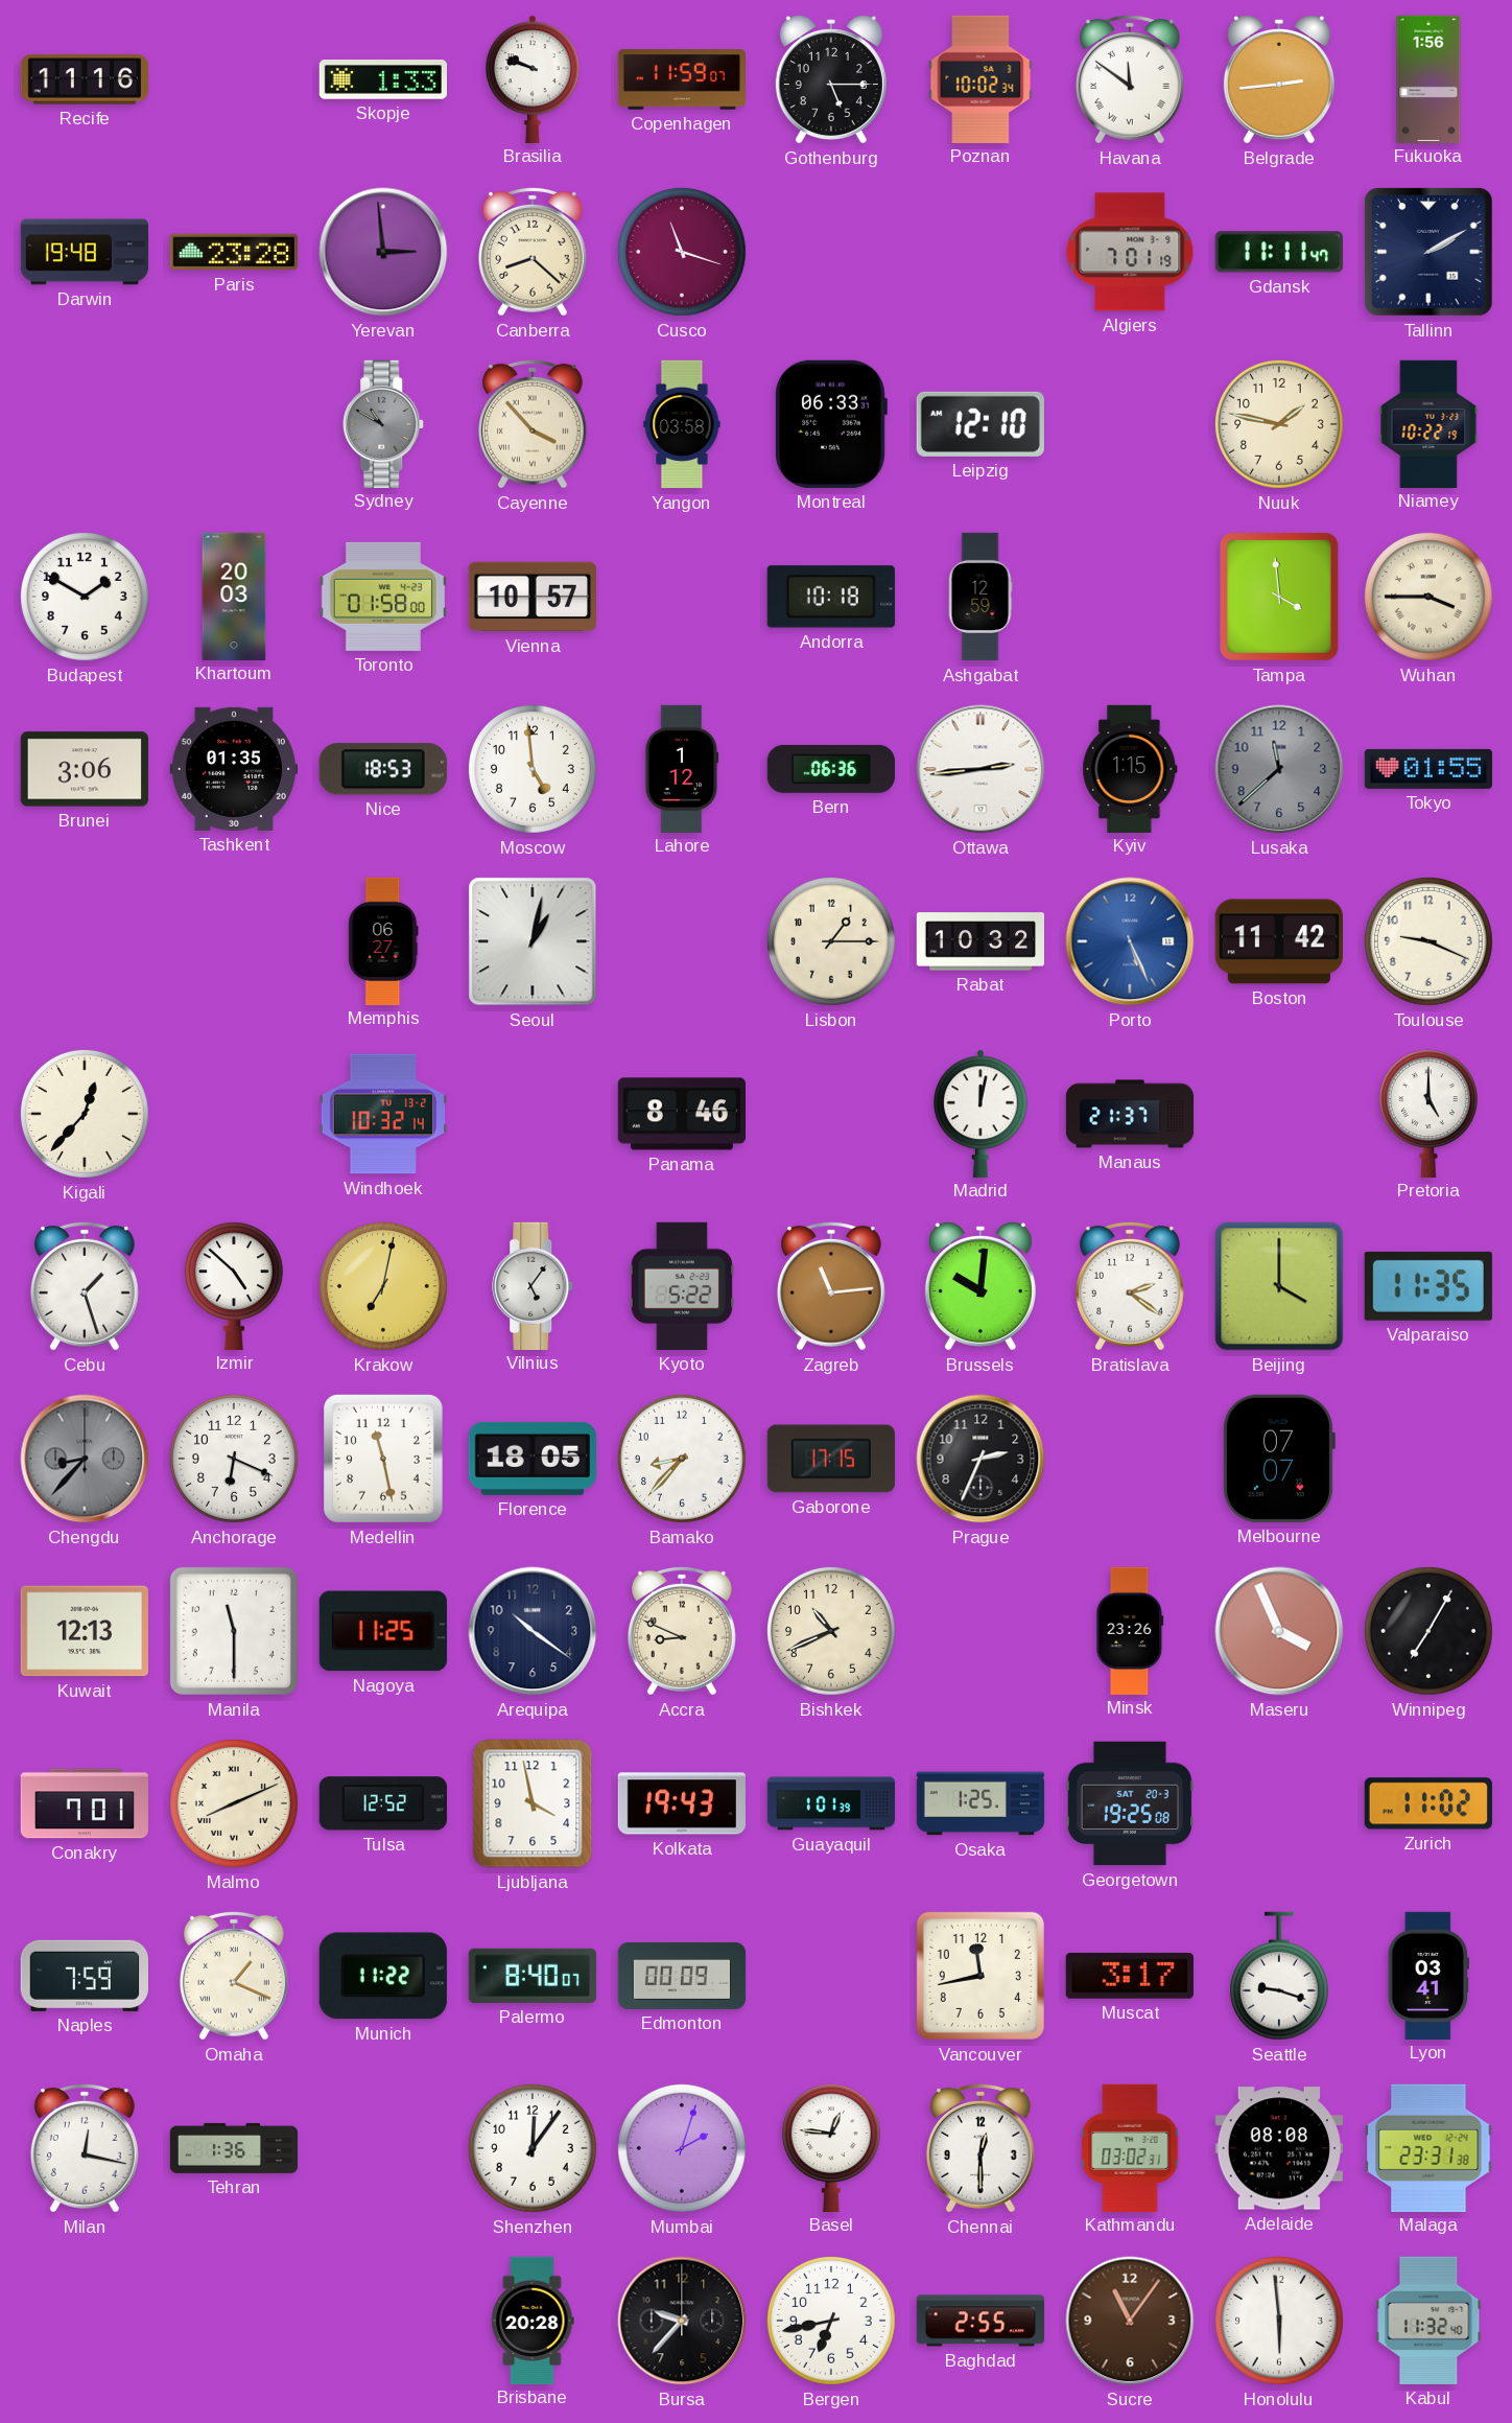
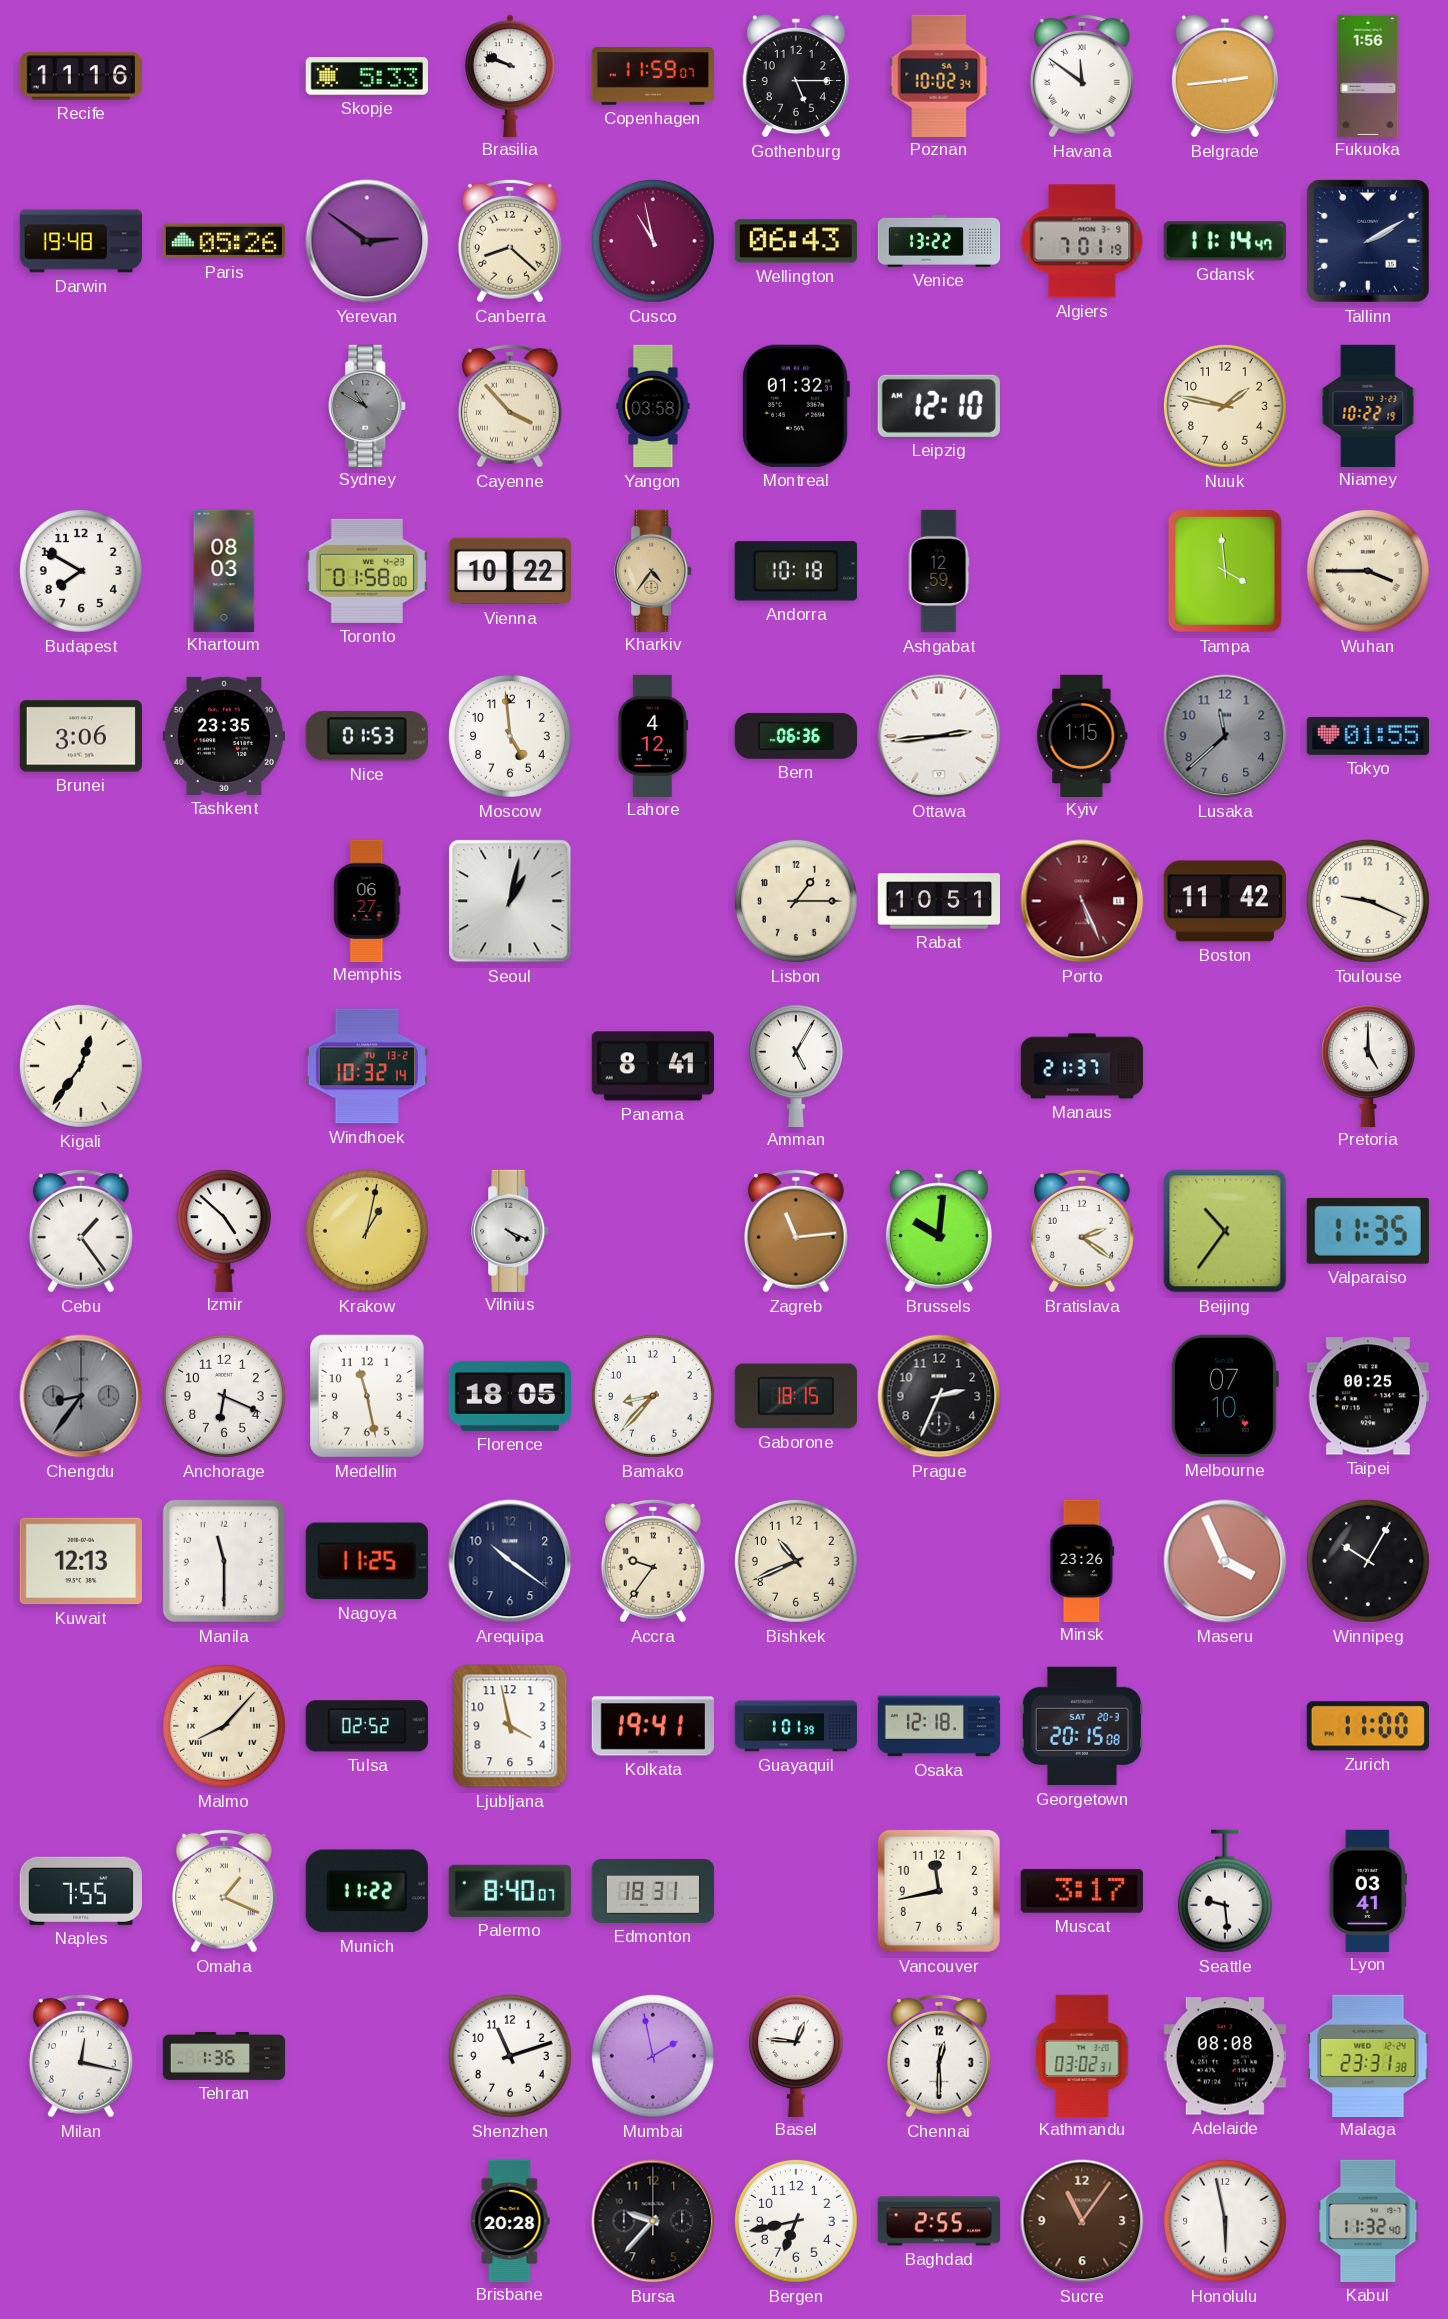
Skopje: 1:33 -> 5:33 (366, 76)
Paris: 23:28 -> 05:26 (224, 241)
Yerevan: 2:59 -> 2:51 (367, 241)
Cusco: 11:18 -> 10:58 (653, 241)
Wellington: none -> 06:43 (796, 241)
Venice: none -> 13:22 (939, 242)
Gdansk: 11:11 -> 11:14 (1225, 241)
Montreal: 06:33 -> 01:32 (796, 406)
Budapest: 1:50 -> 7:50 (81, 571)
Khartoum: 20:03 -> 08:03 (224, 570)
Vienna: 10:57 -> 10:22 (509, 571)
Kharkiv: none -> 4:36 (654, 570)
Tashkent: 01:35 -> 23:35 (224, 736)
Nice: 18:53 -> 01:53 (367, 736)
Lahore: 1:12 -> 4:12 (653, 735)
Rabat: 10:32 -> 10:51 (938, 901)
Porto dial: blue -> burgundy (1082, 901)
Kigali: 12:37 -> 12:36 (81, 1066)
Panama: 8:46 -> 8:41 (652, 1066)
Amman: none -> 5:05 (796, 1065)
Madrid: 12:02 -> none (982, 1113)
Cebu: 1:27 -> 1:24 (81, 1231)
Krakow: 7:02 -> 1:02 (367, 1231)
Vilnius: 5:06 -> 4:19 (511, 1230)
Kyoto: 5:22 -> none (682, 1286)
Beijing: 4:00 -> 10:36 (1225, 1231)
Chengdu: 8:37 -> 8:36 (81, 1396)
Gaborone: 17:15 -> 18:15 (796, 1396)
Melbourne: 07:07 -> 07:10 (1224, 1396)
Taipei: none -> 00:25 (1368, 1396)
Accra: 8:49 -> 9:36 (653, 1561)
Winnipeg: 7:05 -> 10:05 (1368, 1561)
Conakry: 7:01 -> none (85, 1803)
Malmo: 8:11 -> 8:07 (224, 1726)
Tulsa: 12:52 -> 02:52 (367, 1726)
Kolkata: 19:43 -> 19:41 (653, 1726)
Osaka: 1:25 -> 12:18 (939, 1726)
Georgetown: 19:25 -> 20:15 (1082, 1726)
Zurich: 11:02 -> 11:00 (1368, 1726)
Naples: 7:59 -> 7:55 (81, 1891)
Edmonton: 00:09 -> 18:31 (653, 1891)
Seattle: 9:18 -> 9:29 (1225, 1891)
Shenzhen: 12:06 -> 11:12 (510, 2056)
Mumbai: 2:03 -> 1:58 (653, 2056)
Honolulu: 5:59 -> 5:58 (1225, 2221)
